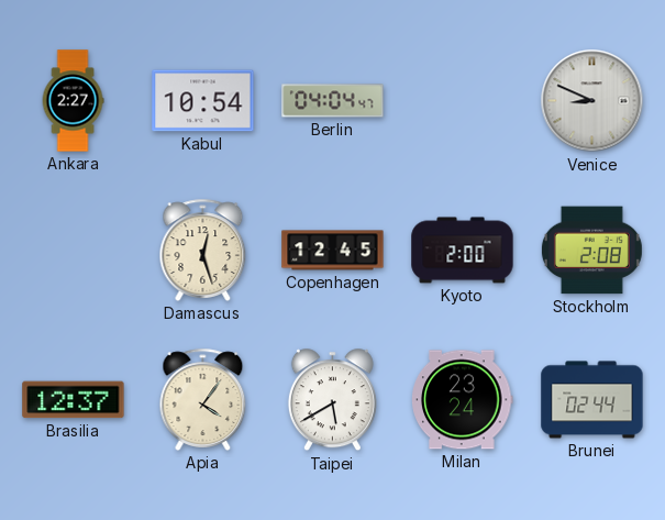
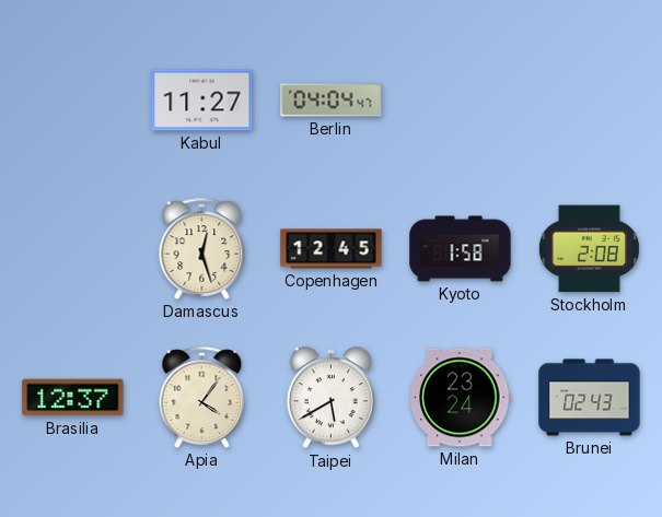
Ankara: 2:27 -> none (73, 101)
Kabul: 10:54 -> 11:27 (202, 101)
Venice: 8:49 -> none (592, 101)
Kyoto: 2:00 -> 1:58 (461, 249)
Brunei: 02:44 -> 02:43 (590, 398)
